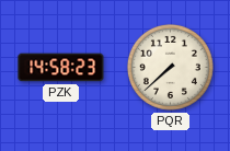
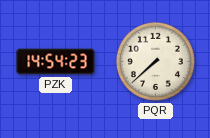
PZK: 14:58 -> 14:54 (56, 62)
